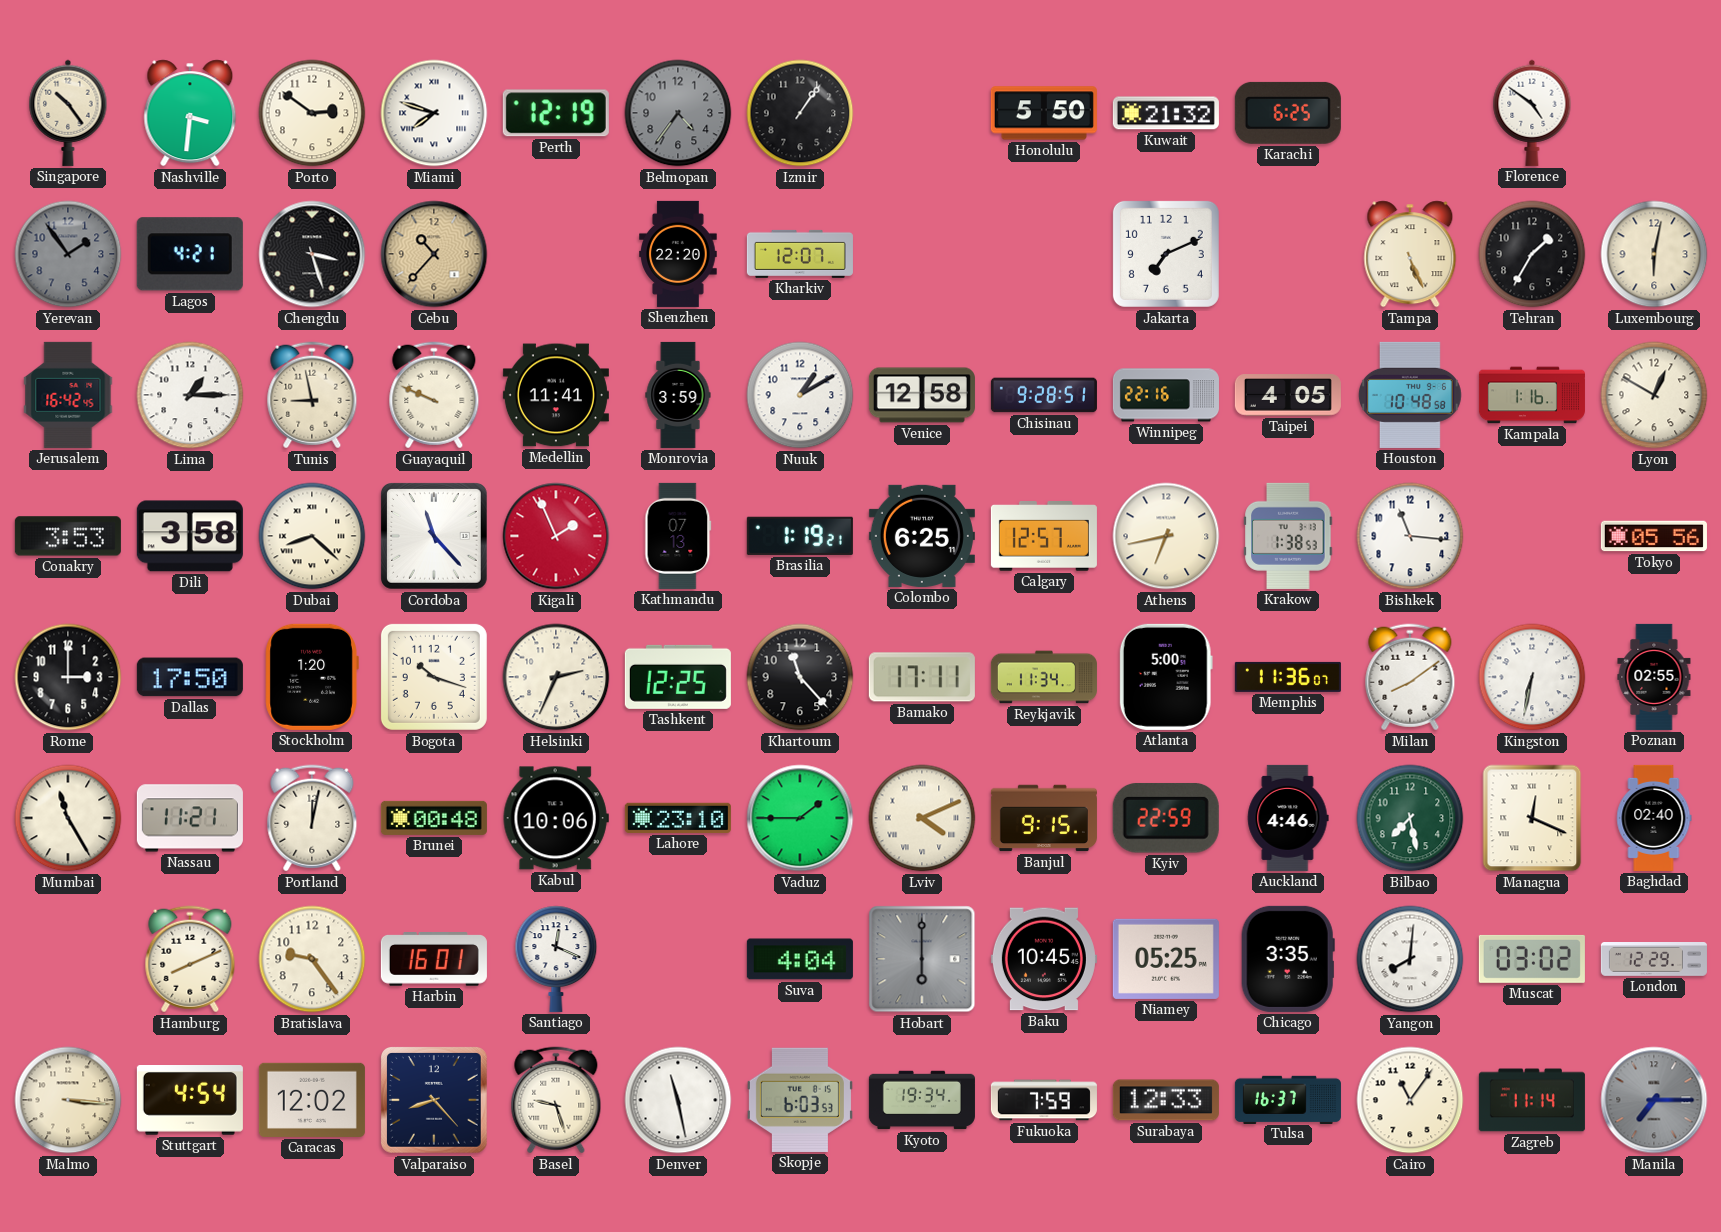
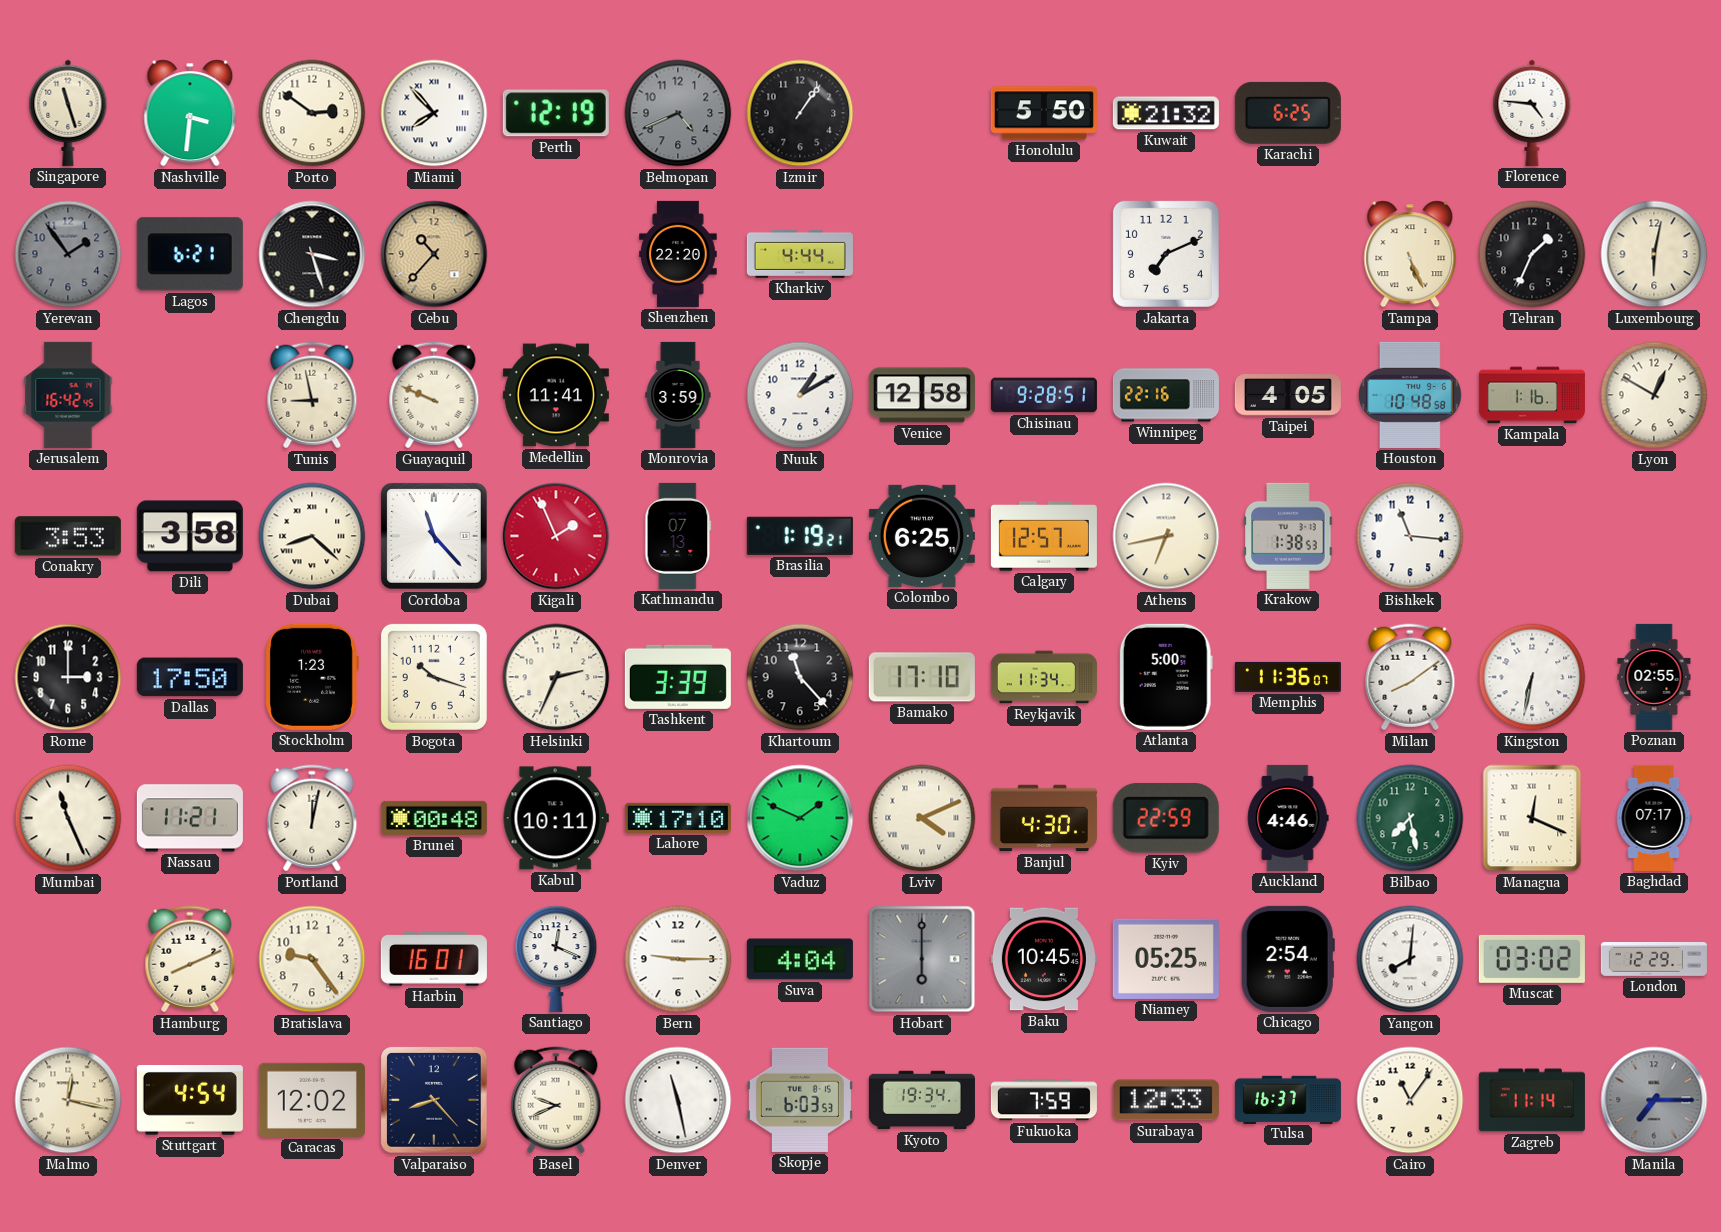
Singapore: 10:24 -> 11:27 (68, 113)
Miami: 7:48 -> 7:53 (434, 113)
Belmopan: 4:36 -> 4:41 (678, 113)
Florence: 4:51 -> 4:46 (1532, 113)
Lagos: 4:21 -> 6:21 (190, 254)
Kharkiv: 12:07 -> 4:44 (800, 254)
Tehran: 1:35 -> 1:34 (1532, 254)
Lima: 1:15 -> none (190, 395)
Tokyo: 05:56 -> none (1654, 536)
Stockholm: 1:20 -> 1:23 (312, 677)
Tashkent: 12:25 -> 3:39 (678, 677)
Bamako: 17:11 -> 17:10 (922, 677)
Mumbai: 11:25 -> 11:26 (68, 818)
Kabul: 10:06 -> 10:11 (556, 818)
Lahore: 23:10 -> 17:10 (678, 818)
Vaduz: 1:45 -> 1:49 (800, 818)
Banjul: 9:15 -> 4:30 (1044, 818)
Baghdad: 02:40 -> 07:17 (1654, 818)
Bern: none -> 9:15 (678, 959)
Chicago: 3:35 -> 2:54 (1288, 959)
Malmo: 3:16 -> 12:17 (68, 1100)
Basel: 9:27 -> 9:41 (556, 1100)
